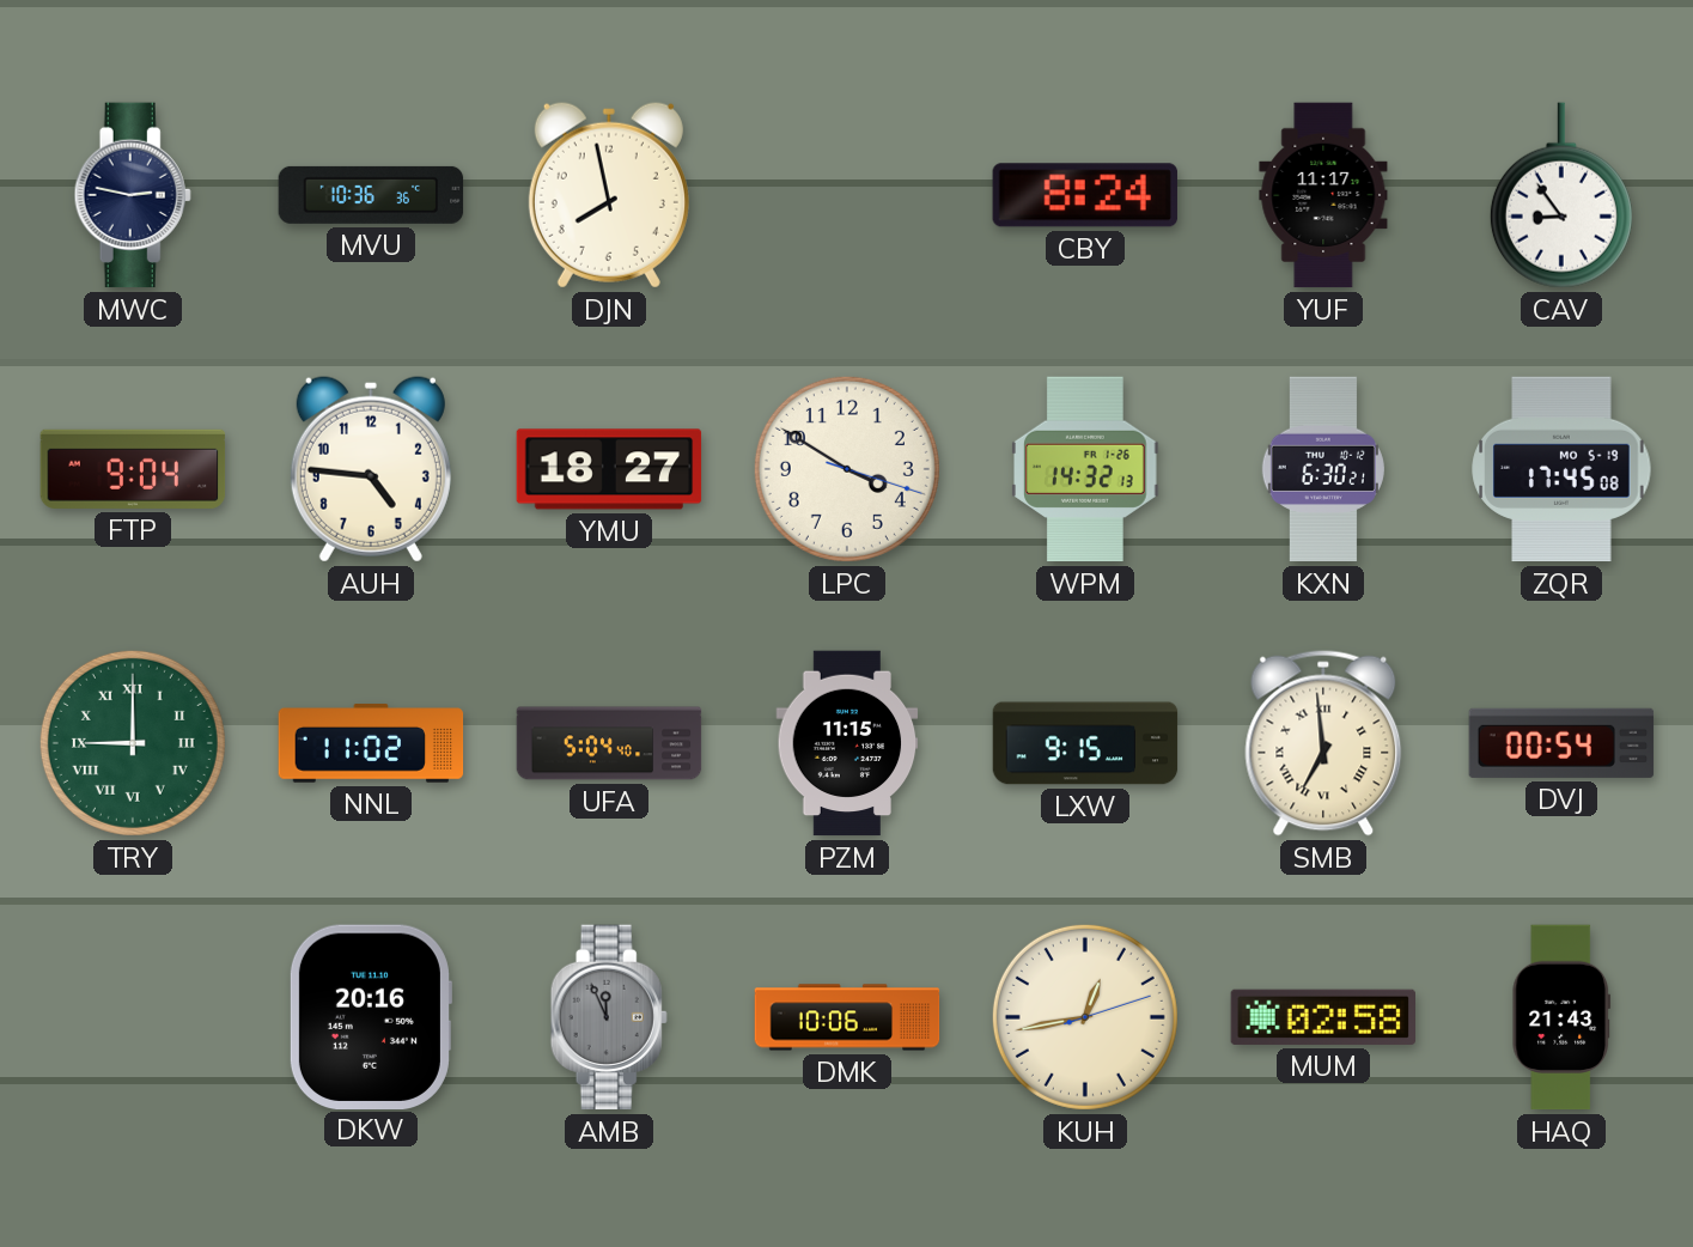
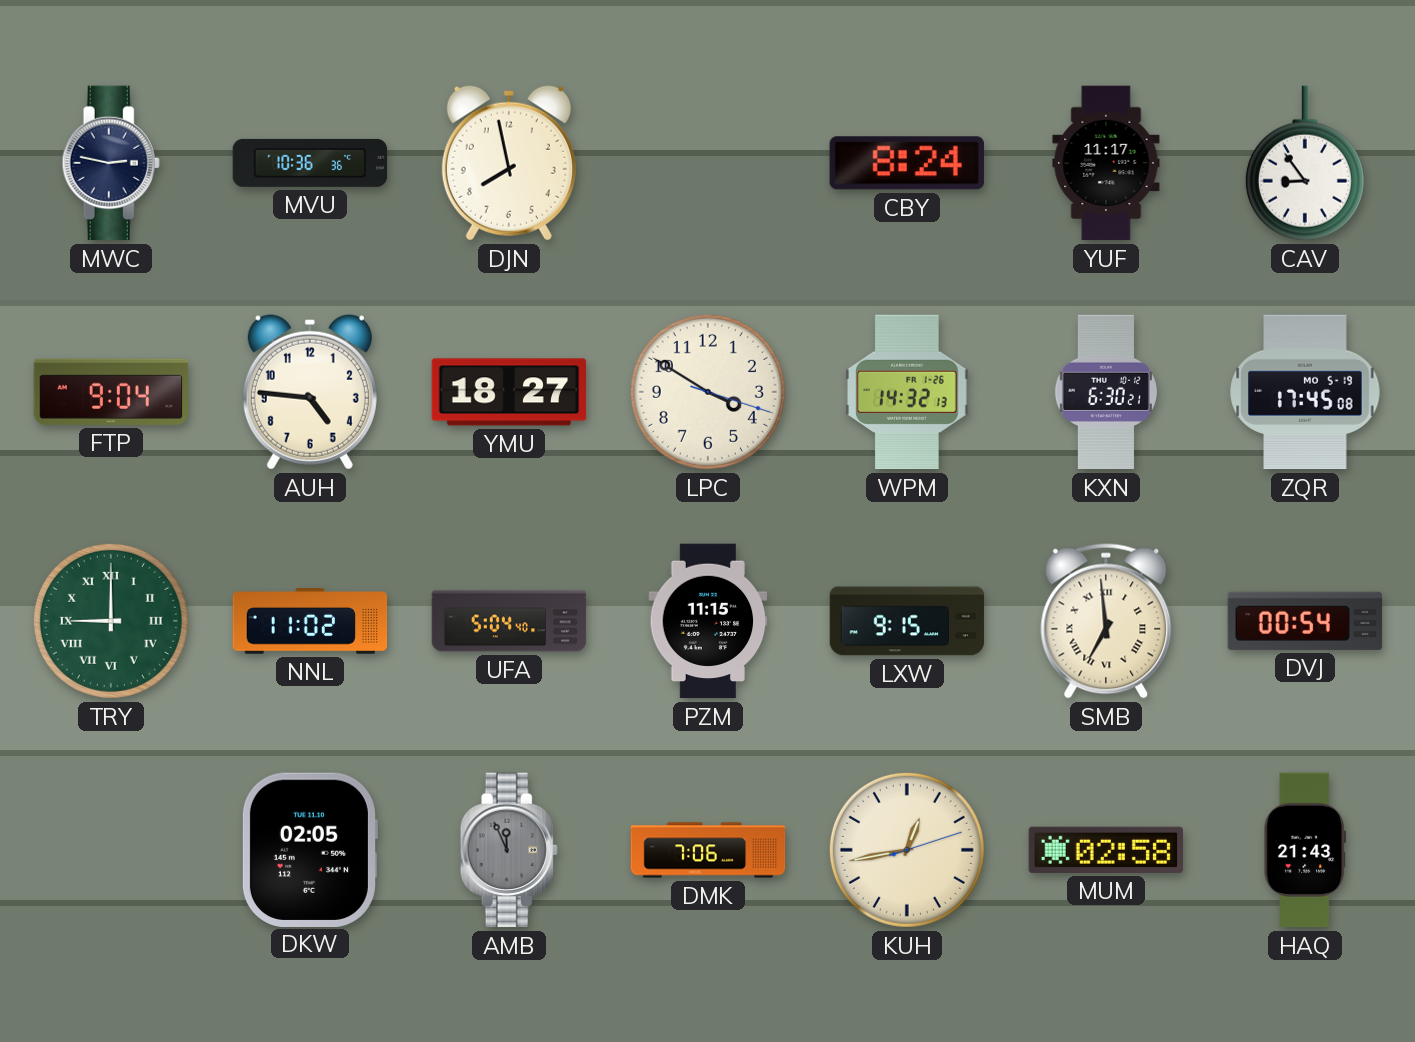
DKW: 20:16 -> 02:05 (309, 849)
DMK: 10:06 -> 7:06 (708, 850)
